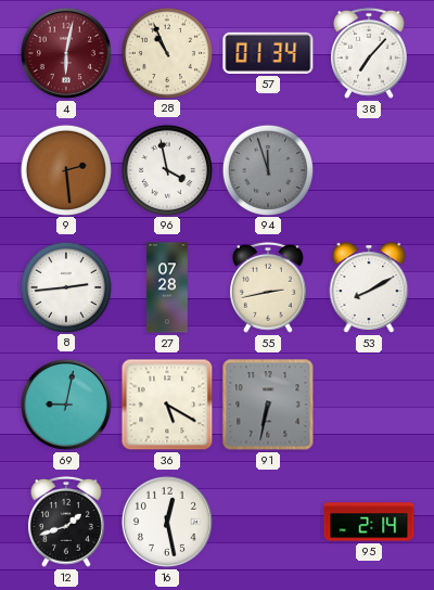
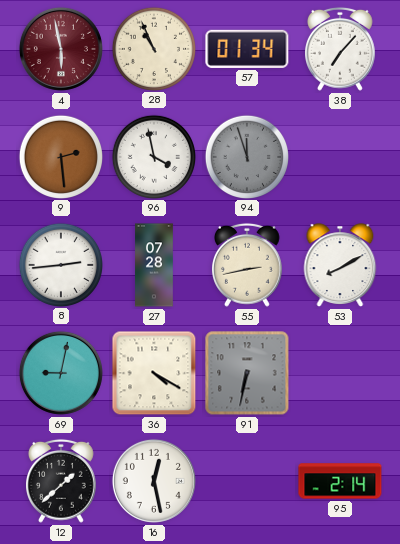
4: 6:02 -> 5:58 (61, 49)
36: 5:20 -> 4:20 (154, 373)
12: 1:42 -> 1:38 (62, 481)
